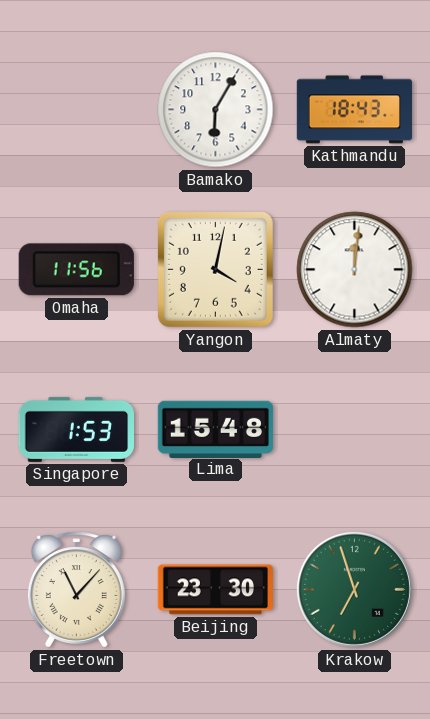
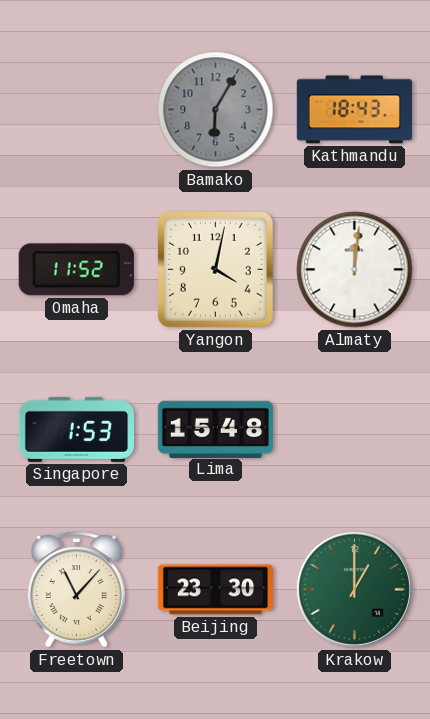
Bamako dial: white -> grey (216, 110)
Omaha: 11:56 -> 11:52 (76, 270)
Krakow: 6:57 -> 1:00 (354, 589)
